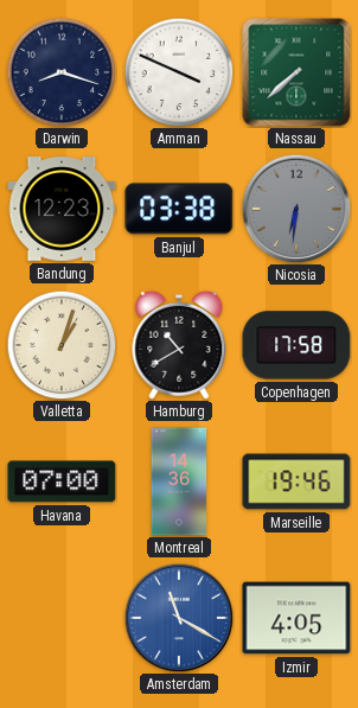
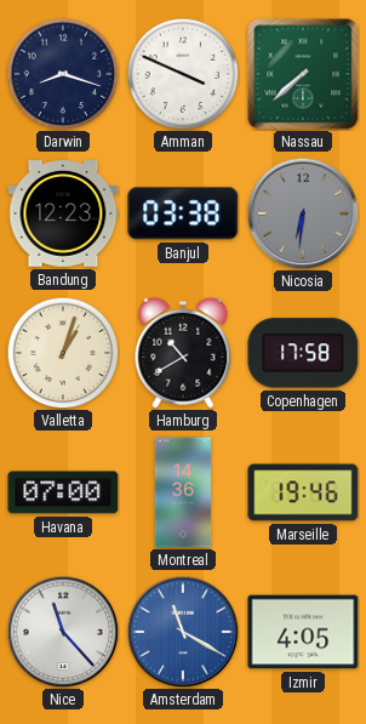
Nice: none -> 11:23 (63, 632)
